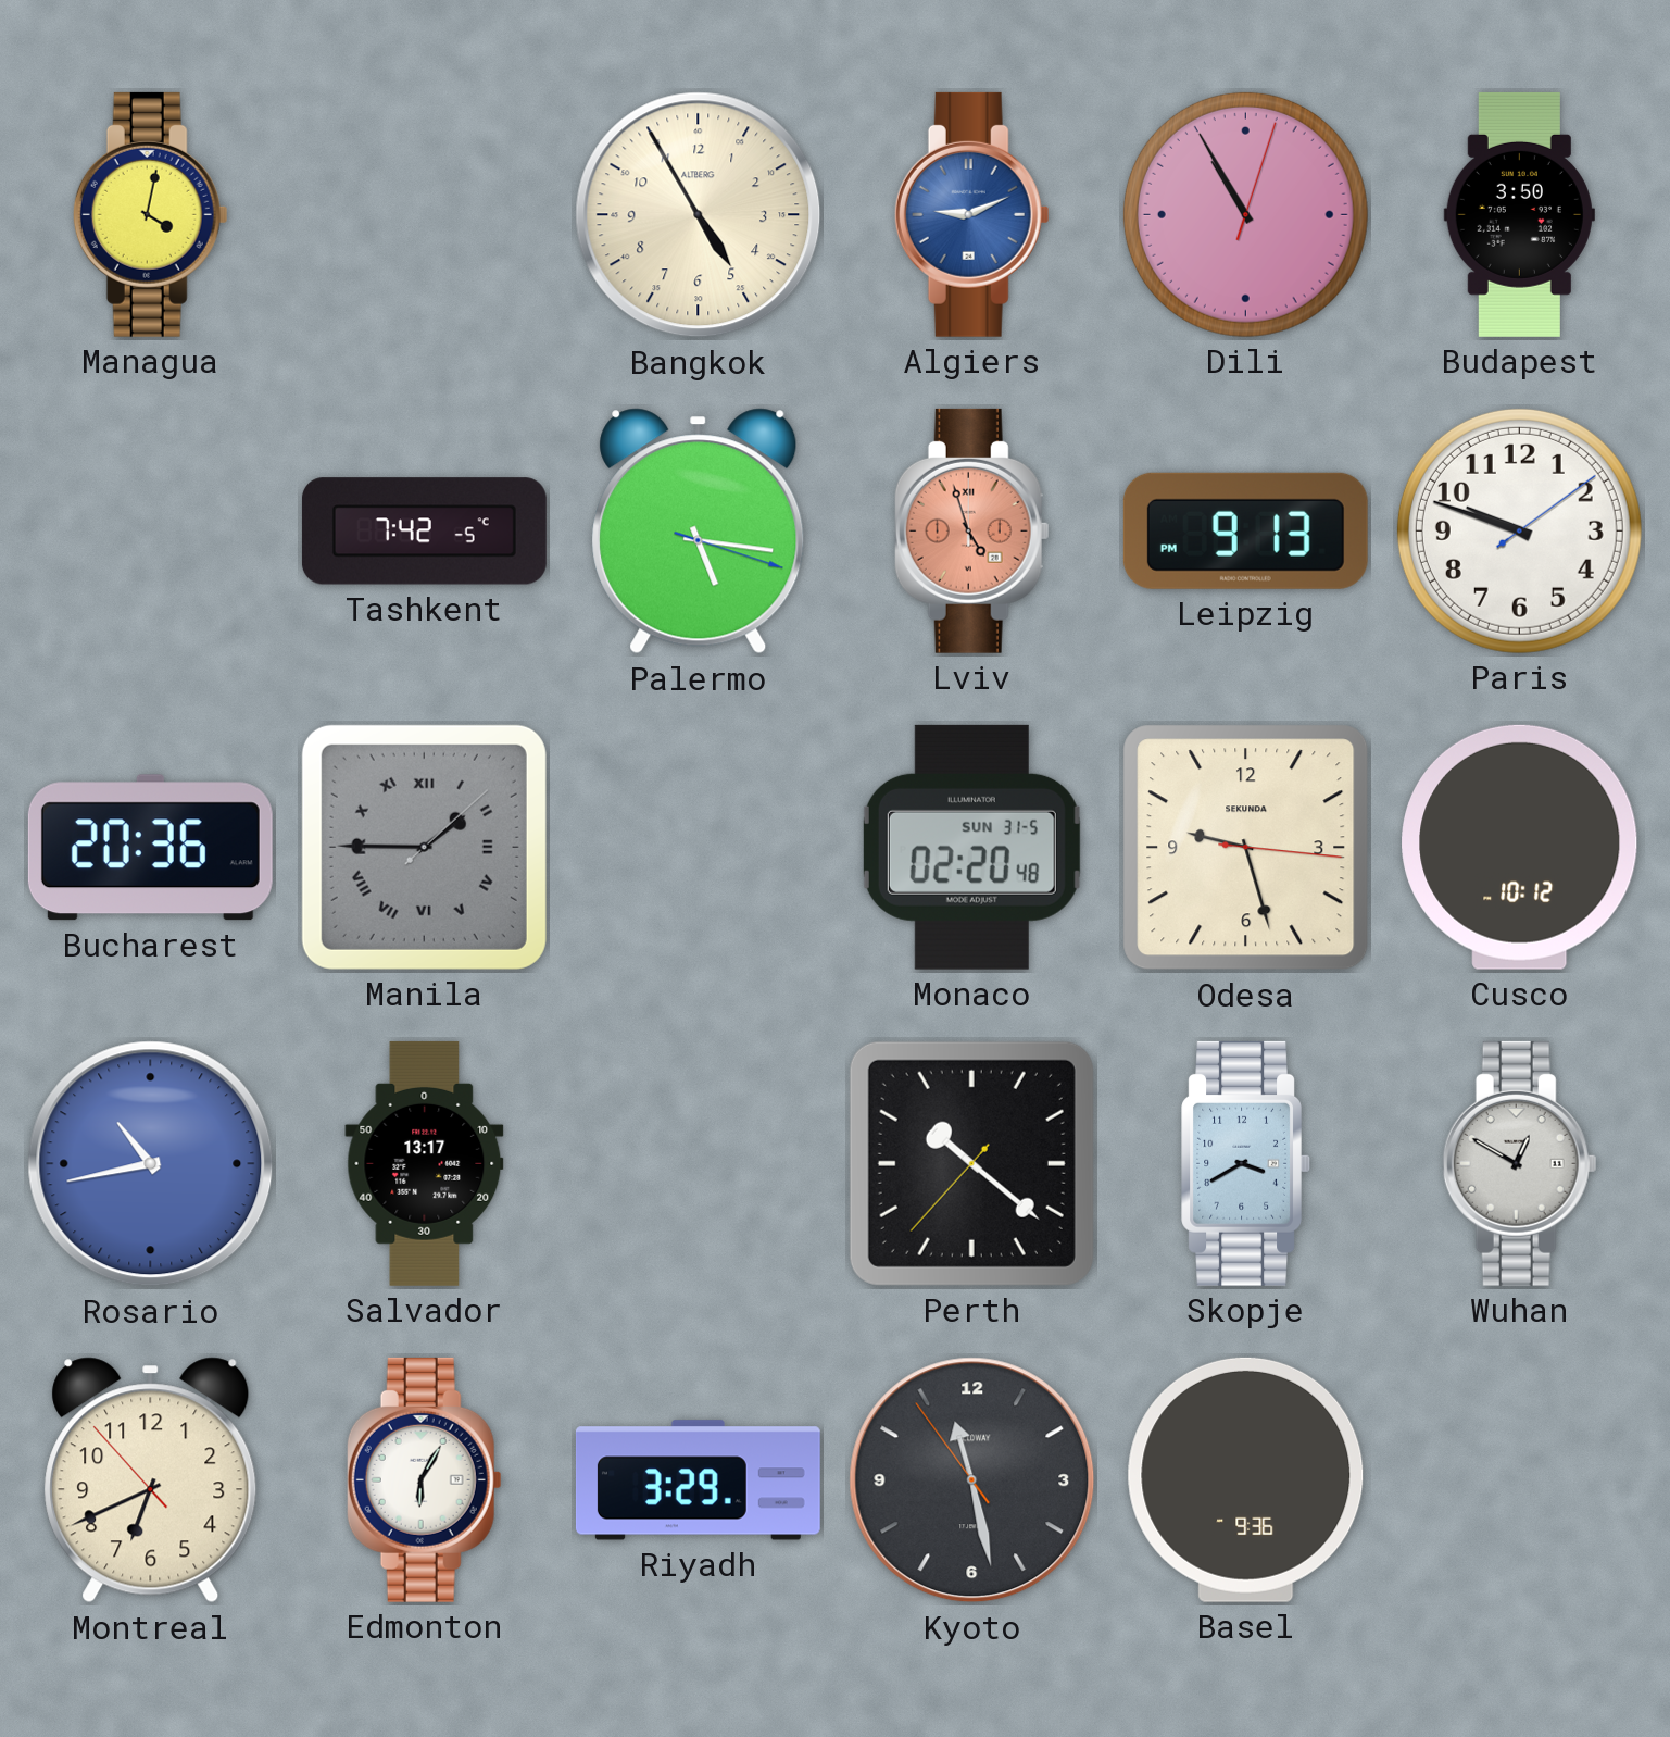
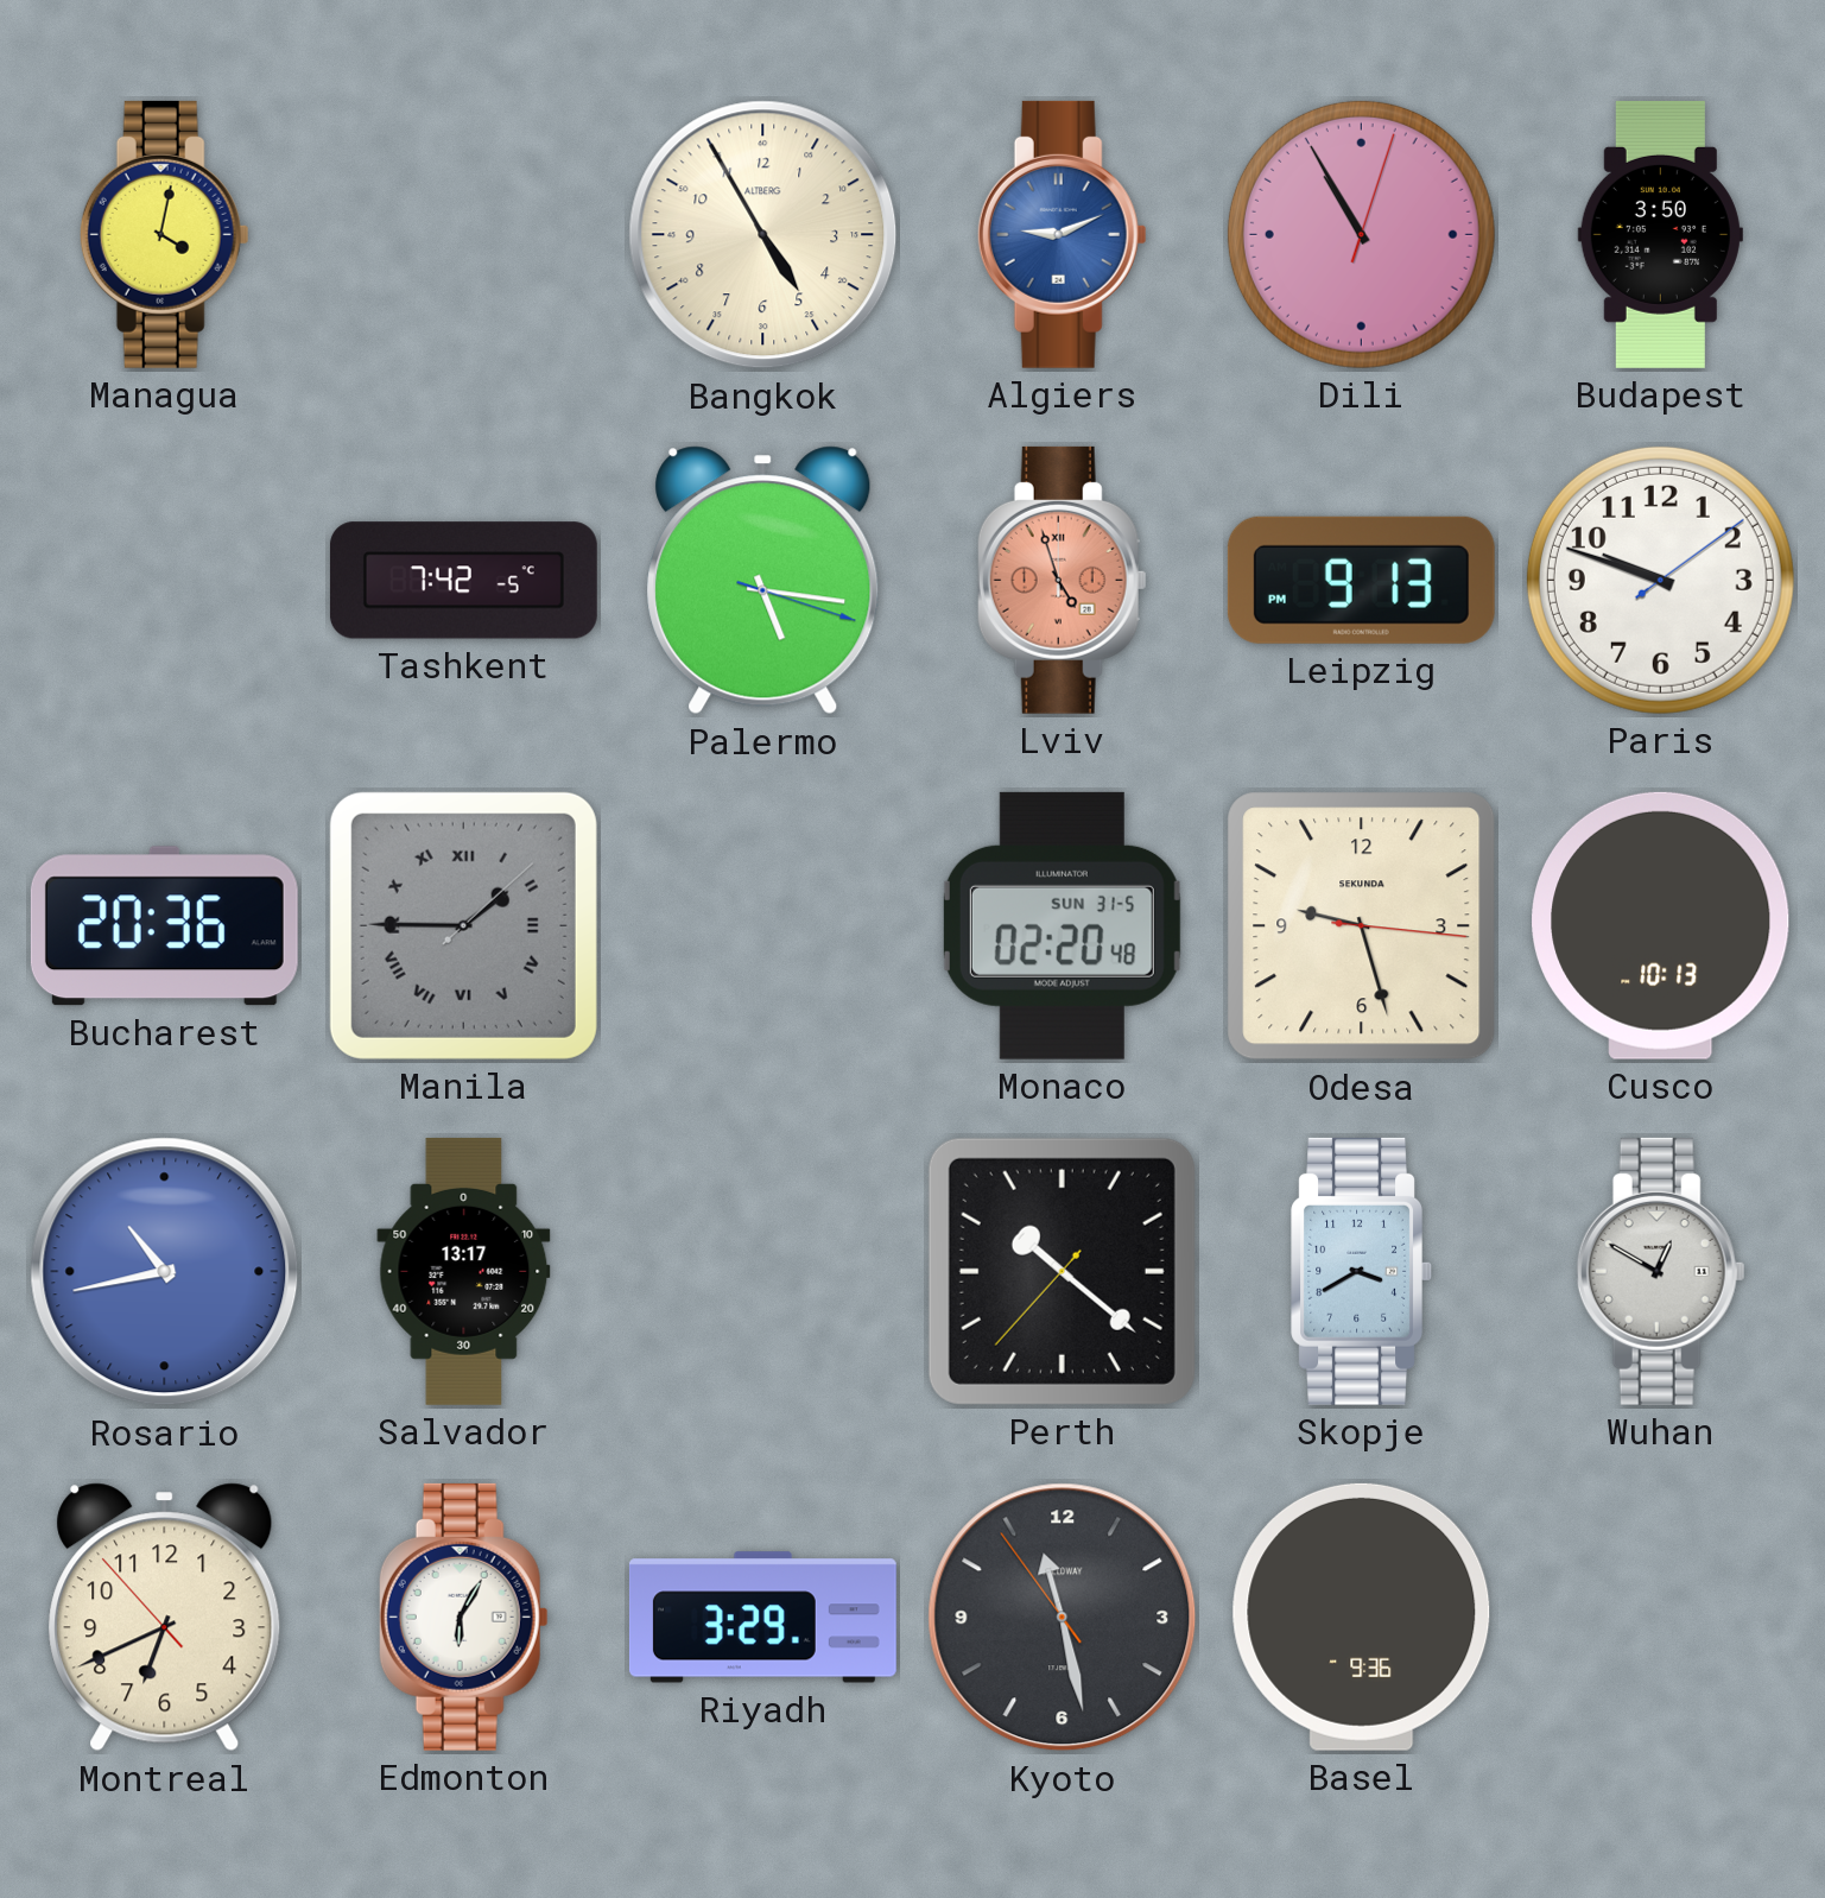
Cusco: 10:12 -> 10:13 (1661, 925)
